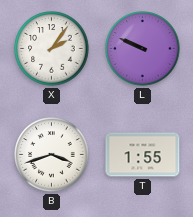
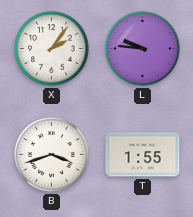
L: 9:49 -> 9:46 (143, 49)
